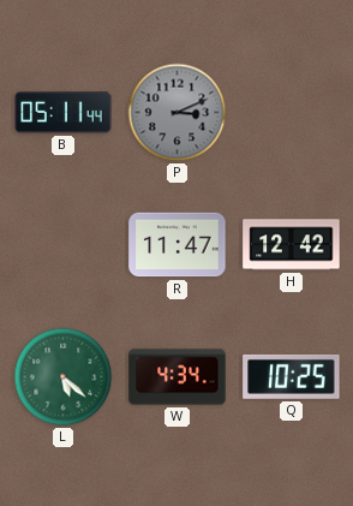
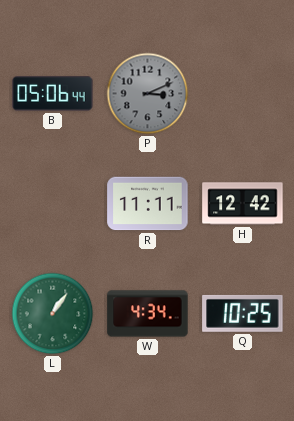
B: 05:11 -> 05:06 (53, 94)
R: 11:47 -> 11:11 (148, 204)
L: 5:22 -> 1:06 (53, 314)
